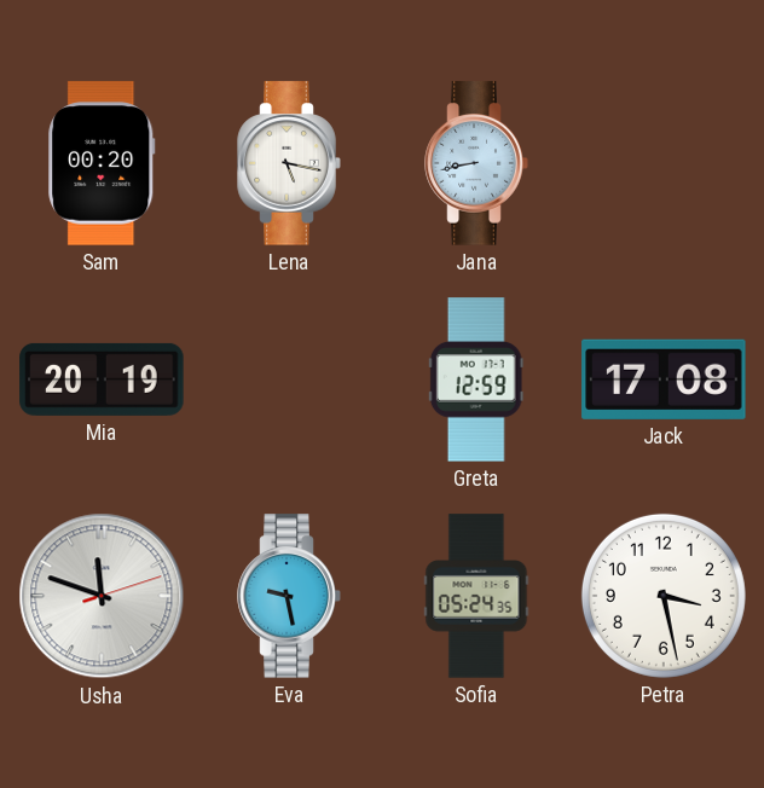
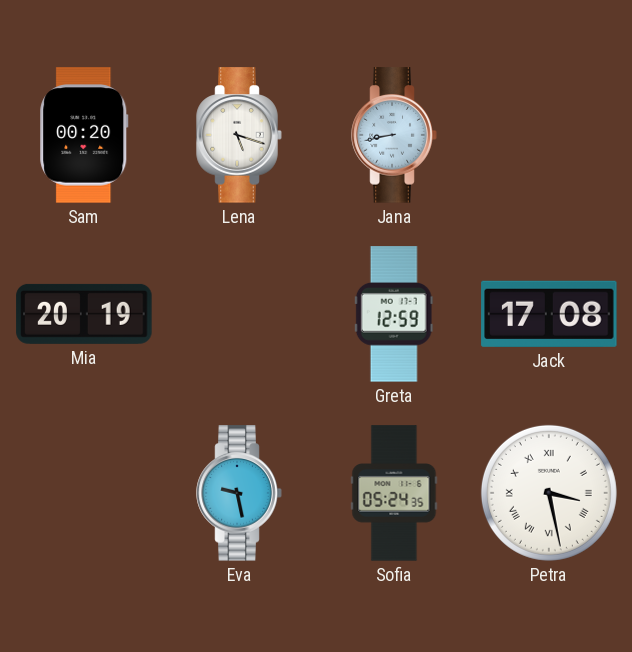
Lena: 5:17 -> 5:18 (239, 135)
Usha: 11:48 -> none (102, 596)
Petra numerals: Arabic -> Roman (549, 493)
